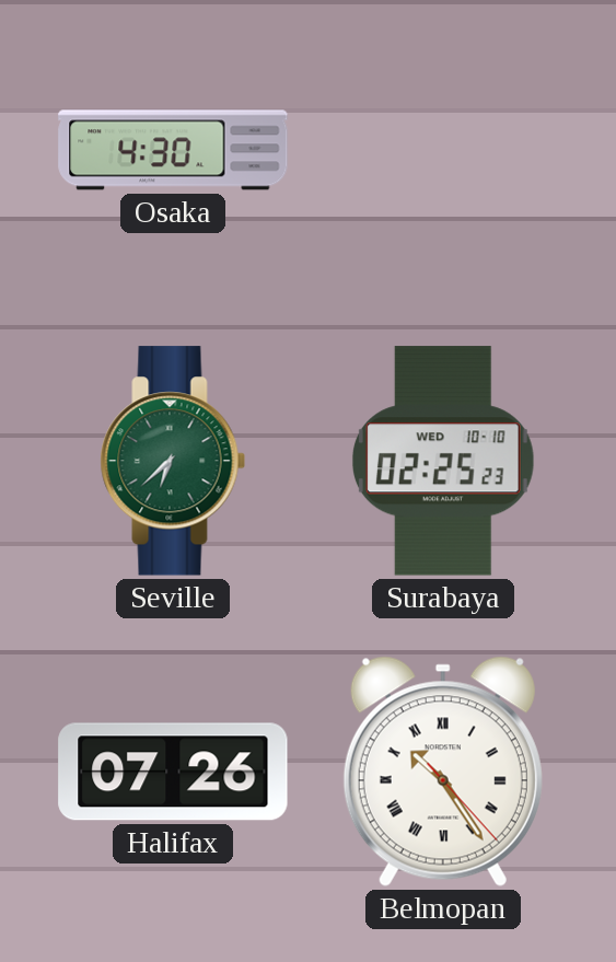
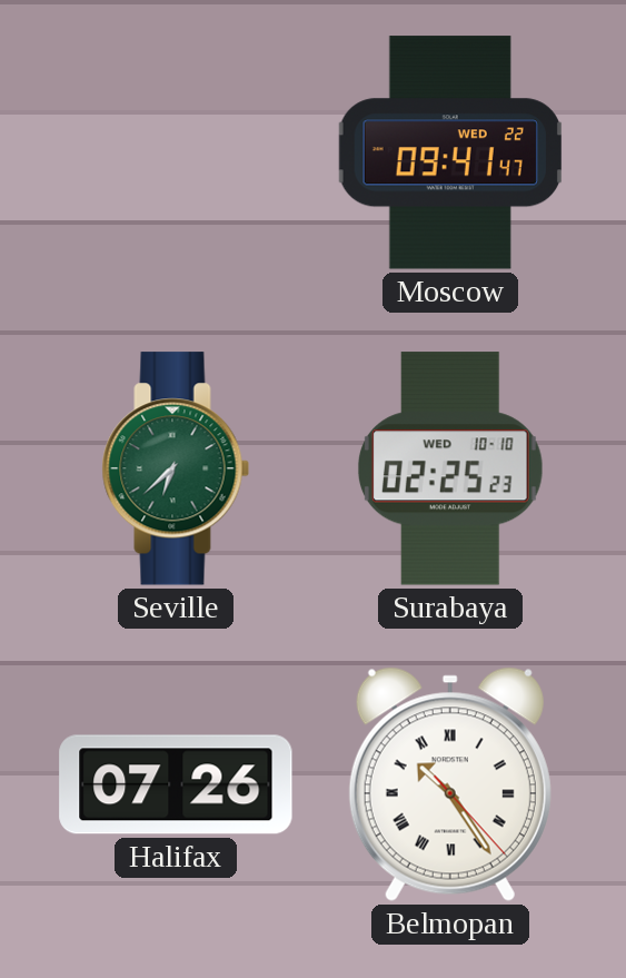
Osaka: 4:30 -> none (173, 150)
Moscow: none -> 09:41 (449, 152)
